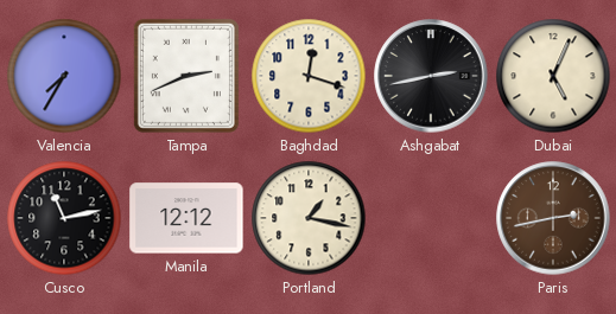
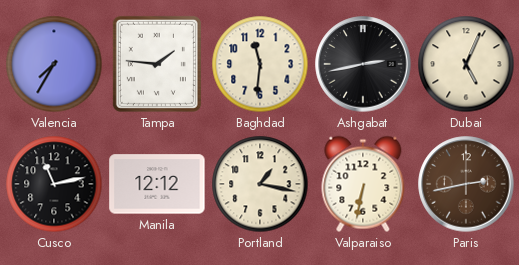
Tampa: 2:41 -> 1:46 (157, 64)
Baghdad: 12:18 -> 11:31 (260, 64)
Valparaiso: none -> 6:32 (363, 184)
